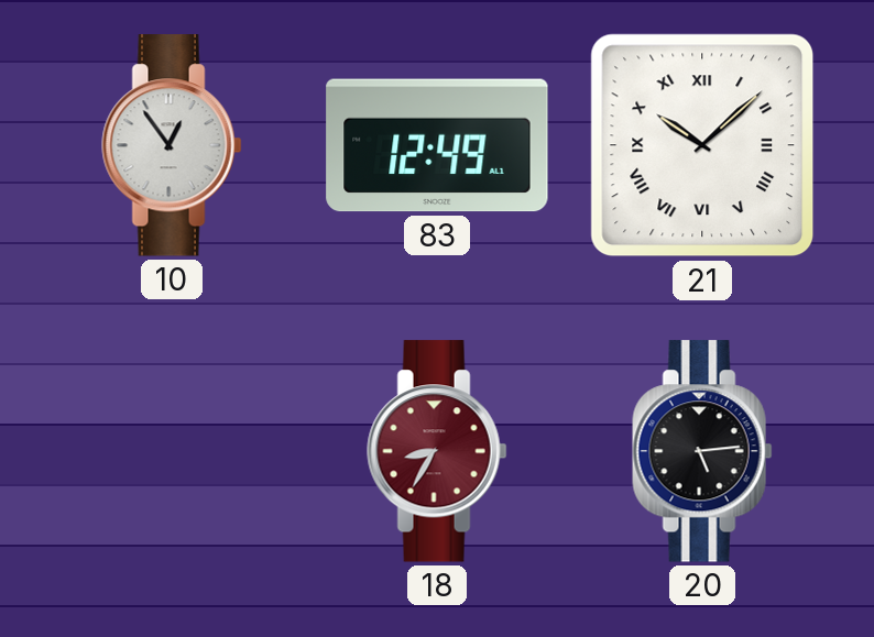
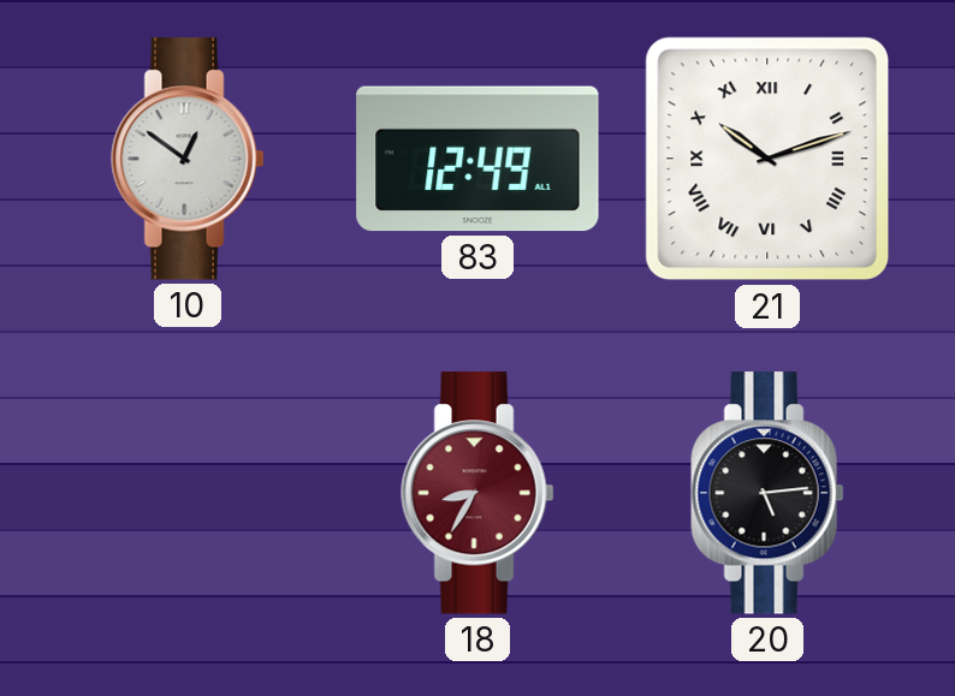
10: 12:54 -> 12:51 (188, 159)
21: 10:08 -> 10:12 (767, 159)
